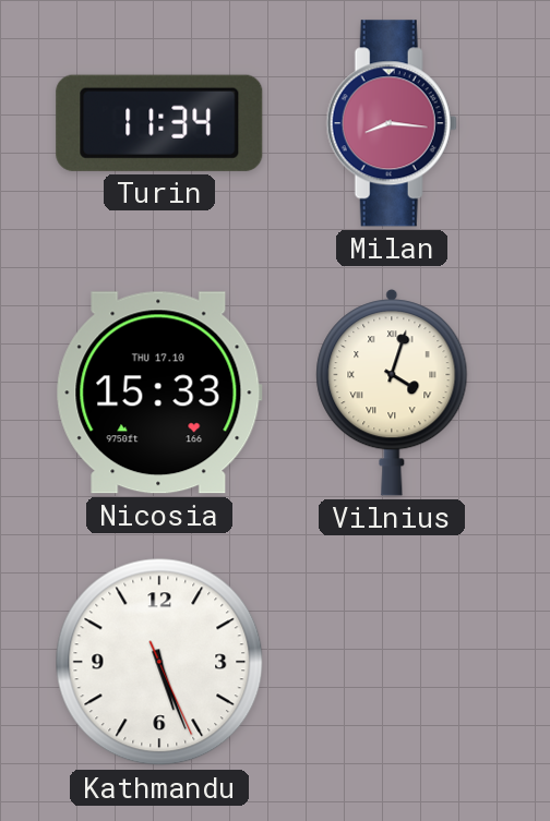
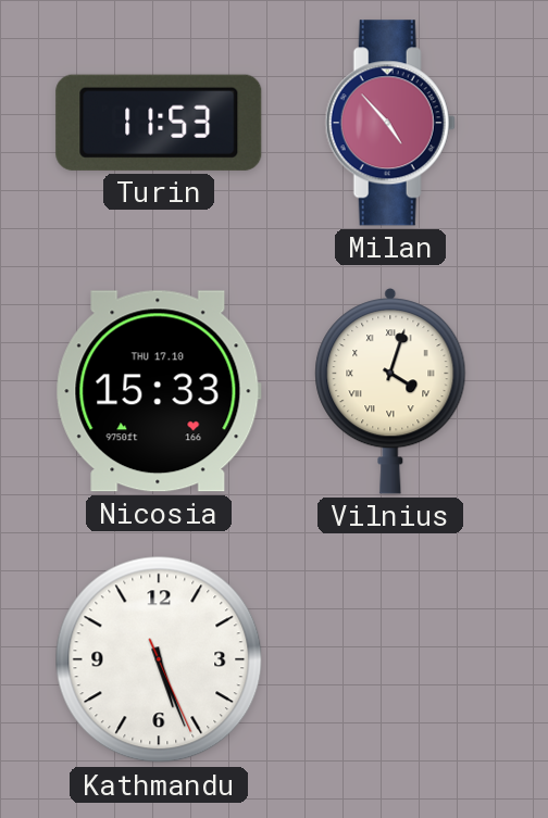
Turin: 11:34 -> 11:53 (159, 123)
Milan: 8:16 -> 4:53 (390, 123)
